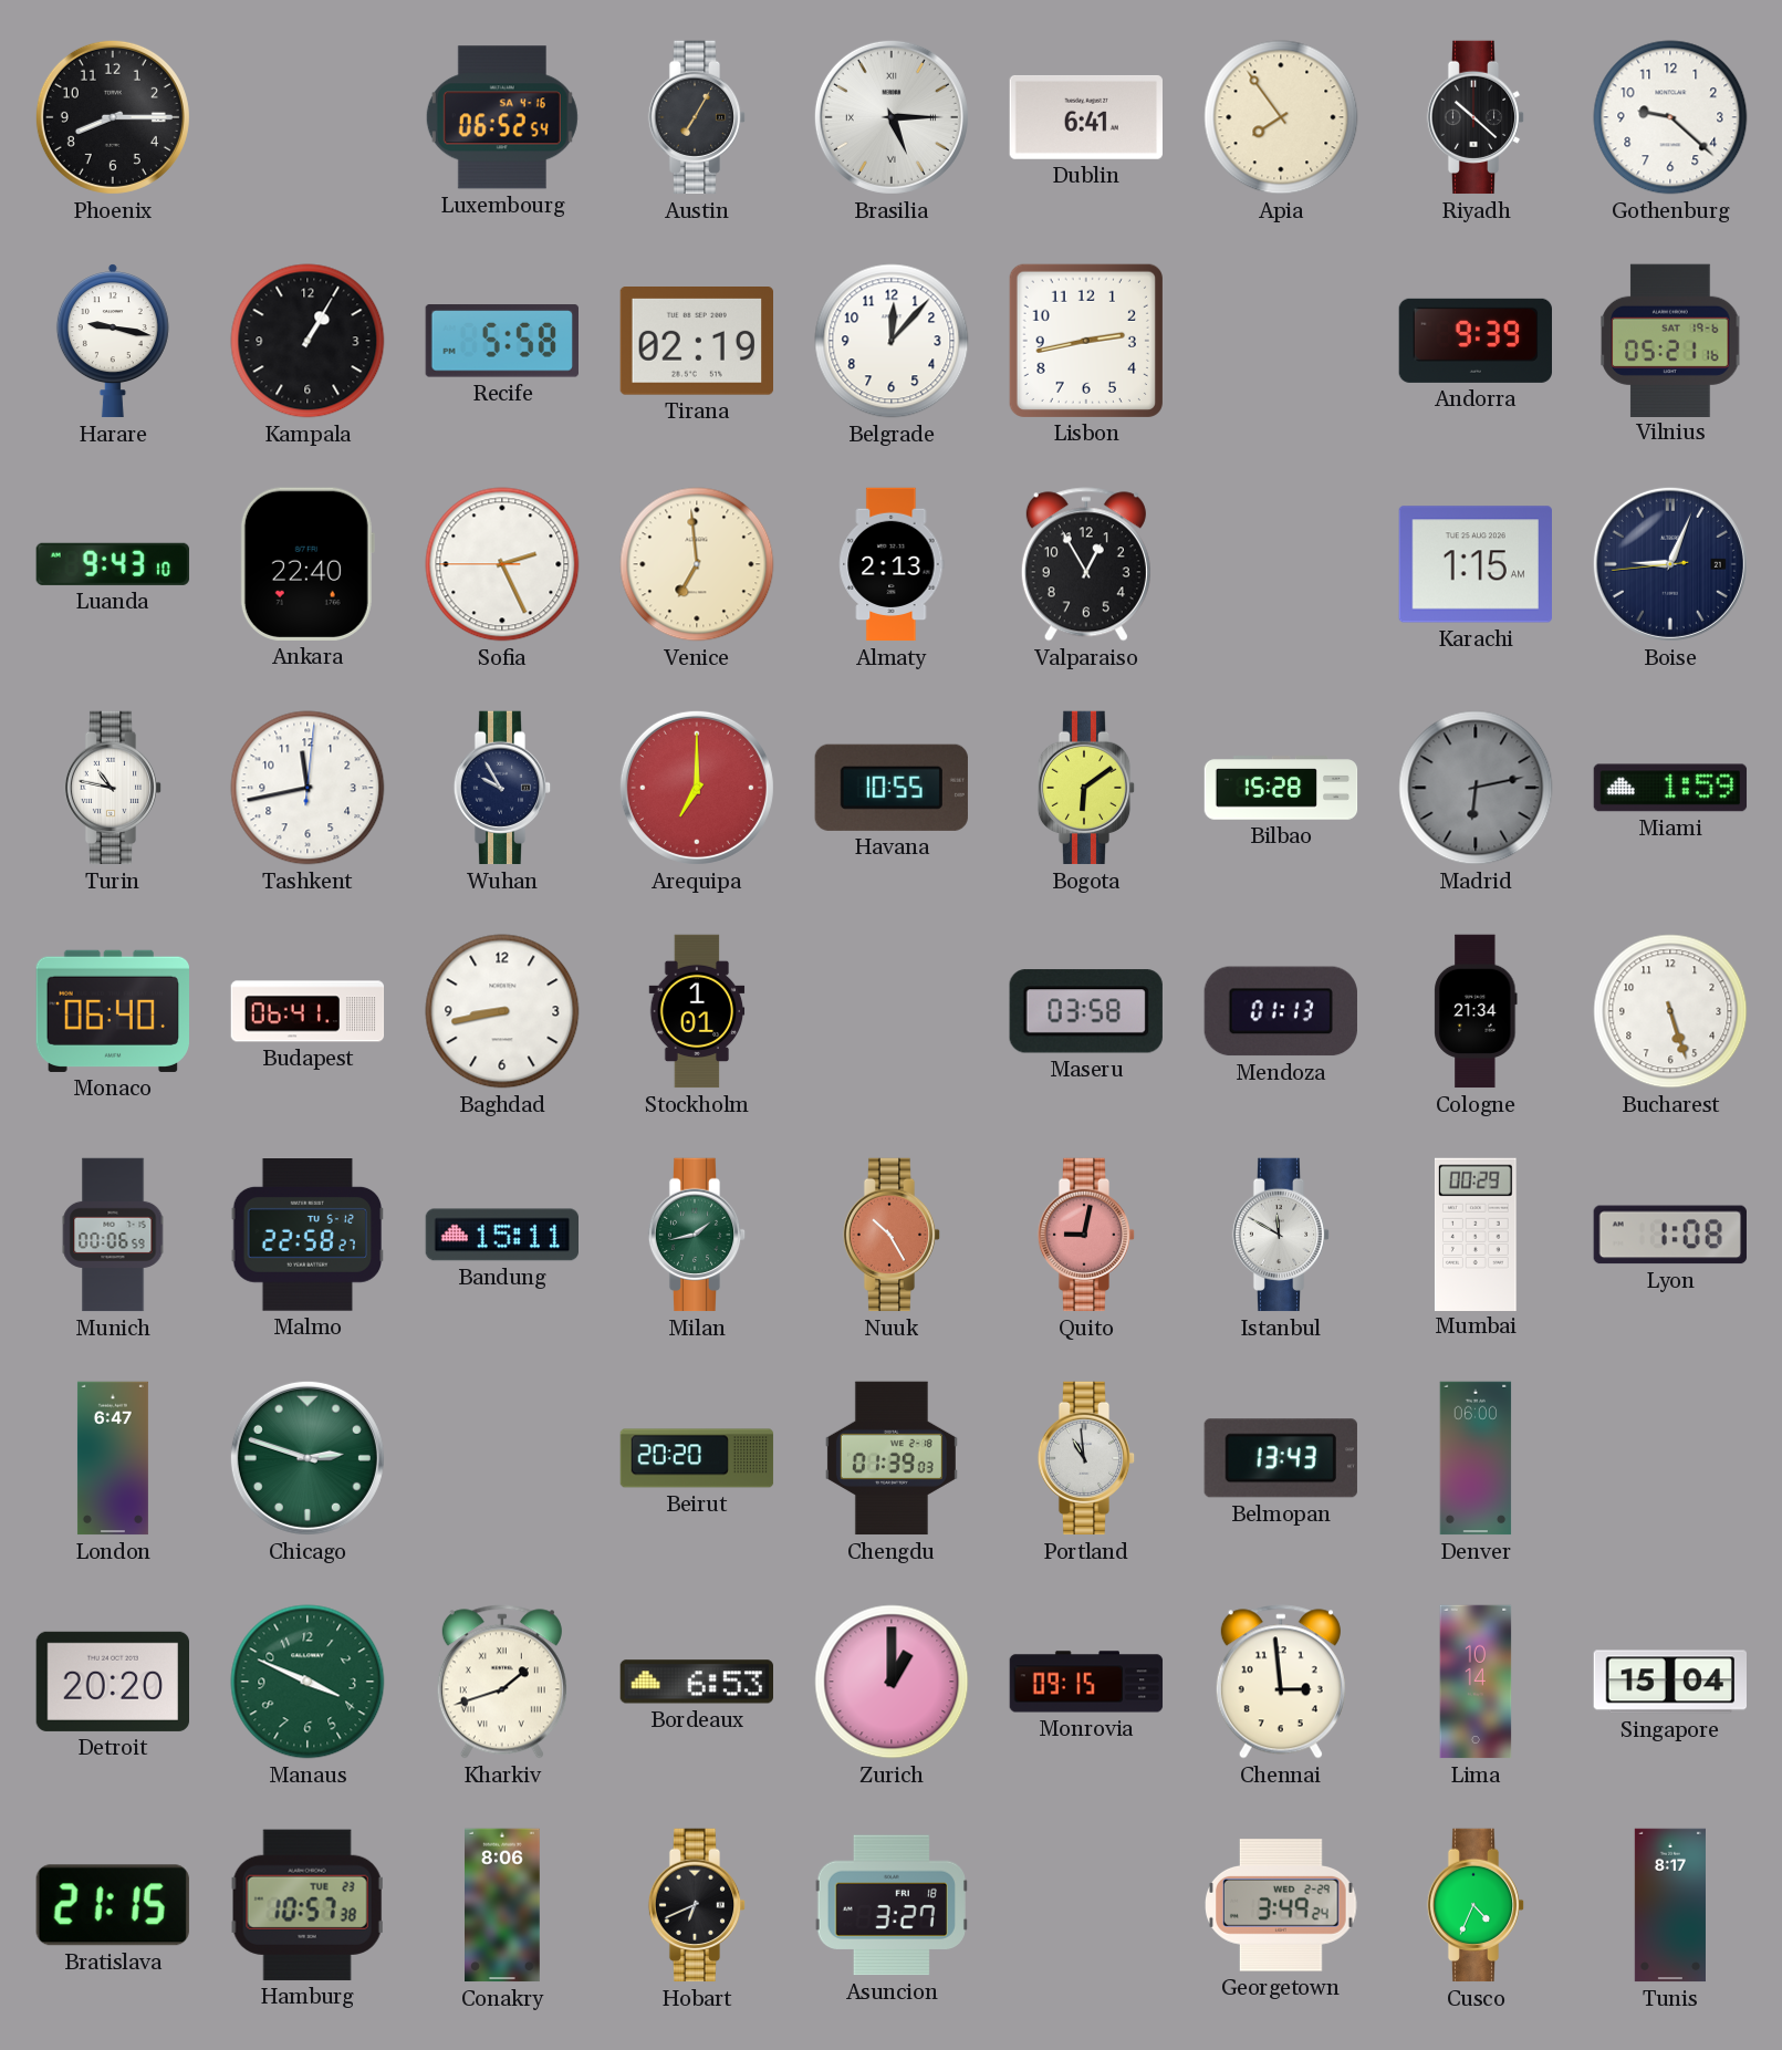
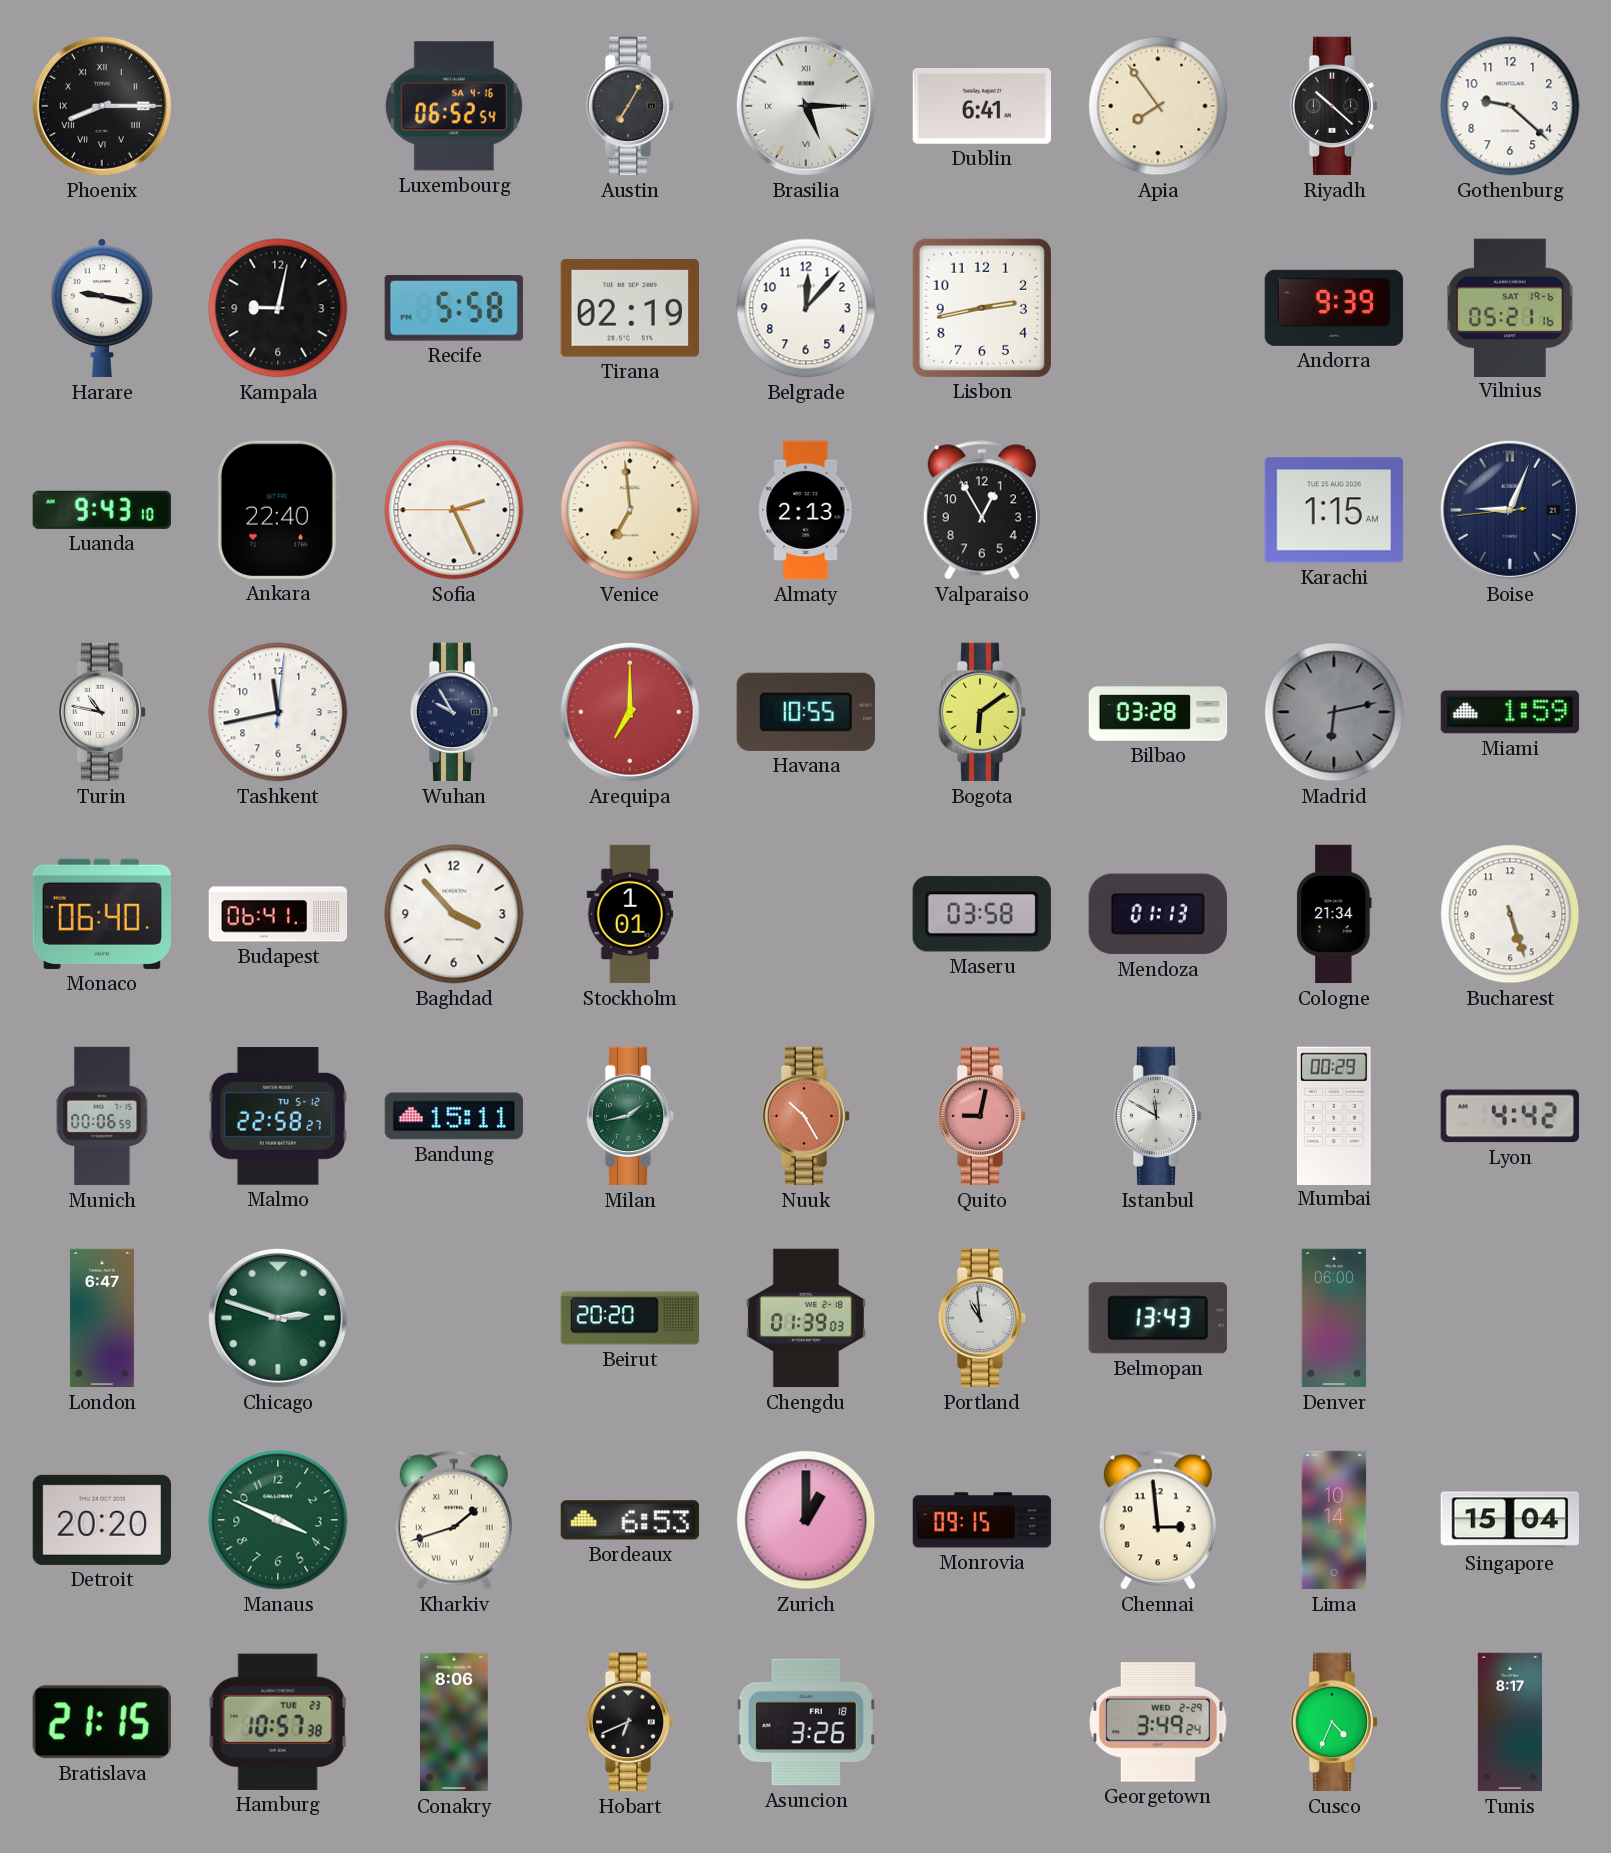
Phoenix numerals: Arabic -> Roman (102, 106)
Kampala: 1:05 -> 9:02 (278, 308)
Bilbao: 15:28 -> 03:28 (1158, 712)
Baghdad: 8:43 -> 3:53 (454, 914)
Lyon: 1:08 -> 4:42 (1510, 1116)
Asuncion: 3:27 -> 3:26 (805, 1722)
